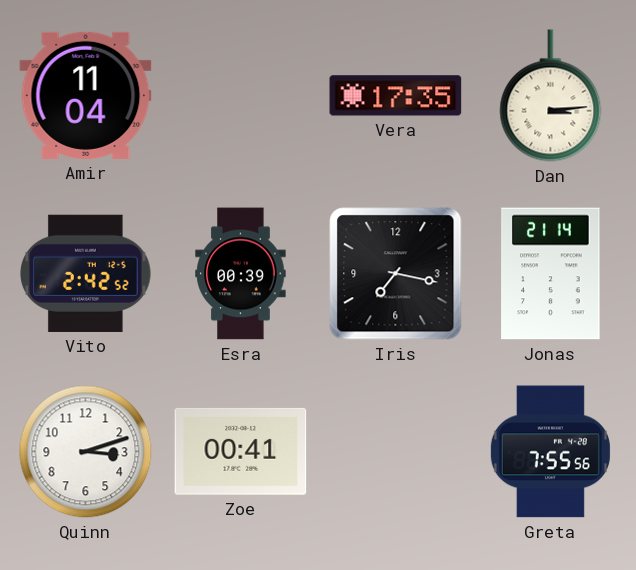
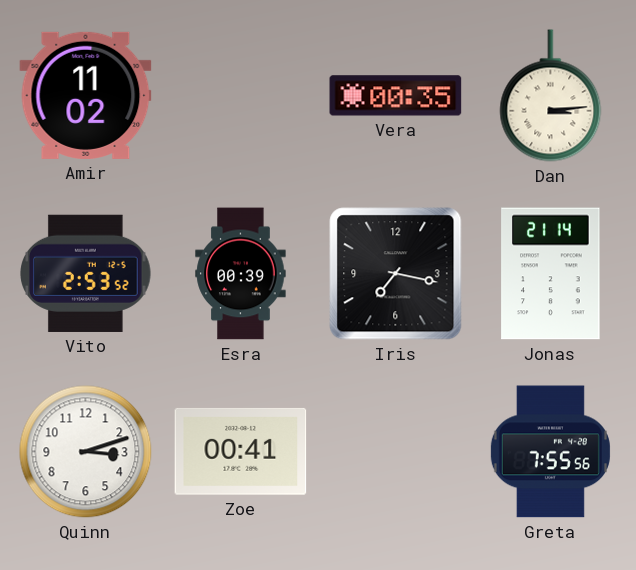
Amir: 11:04 -> 11:02 (86, 95)
Vera: 17:35 -> 00:35 (396, 96)
Vito: 2:42 -> 2:53 (86, 273)
